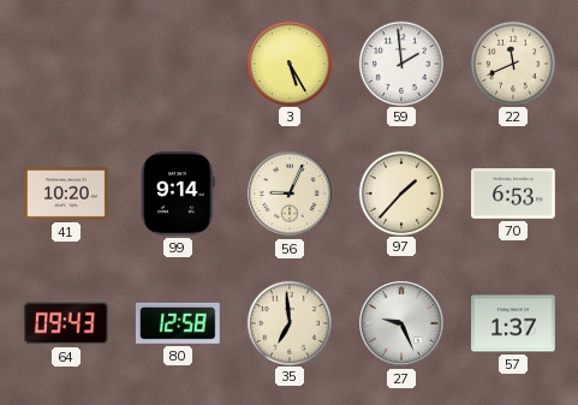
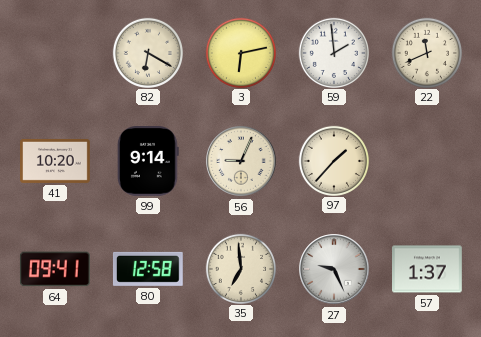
82: none -> 6:20 (147, 52)
3: 5:25 -> 6:13 (240, 52)
70: 6:53 -> none (514, 193)
64: 09:43 -> 09:41 (55, 269)
